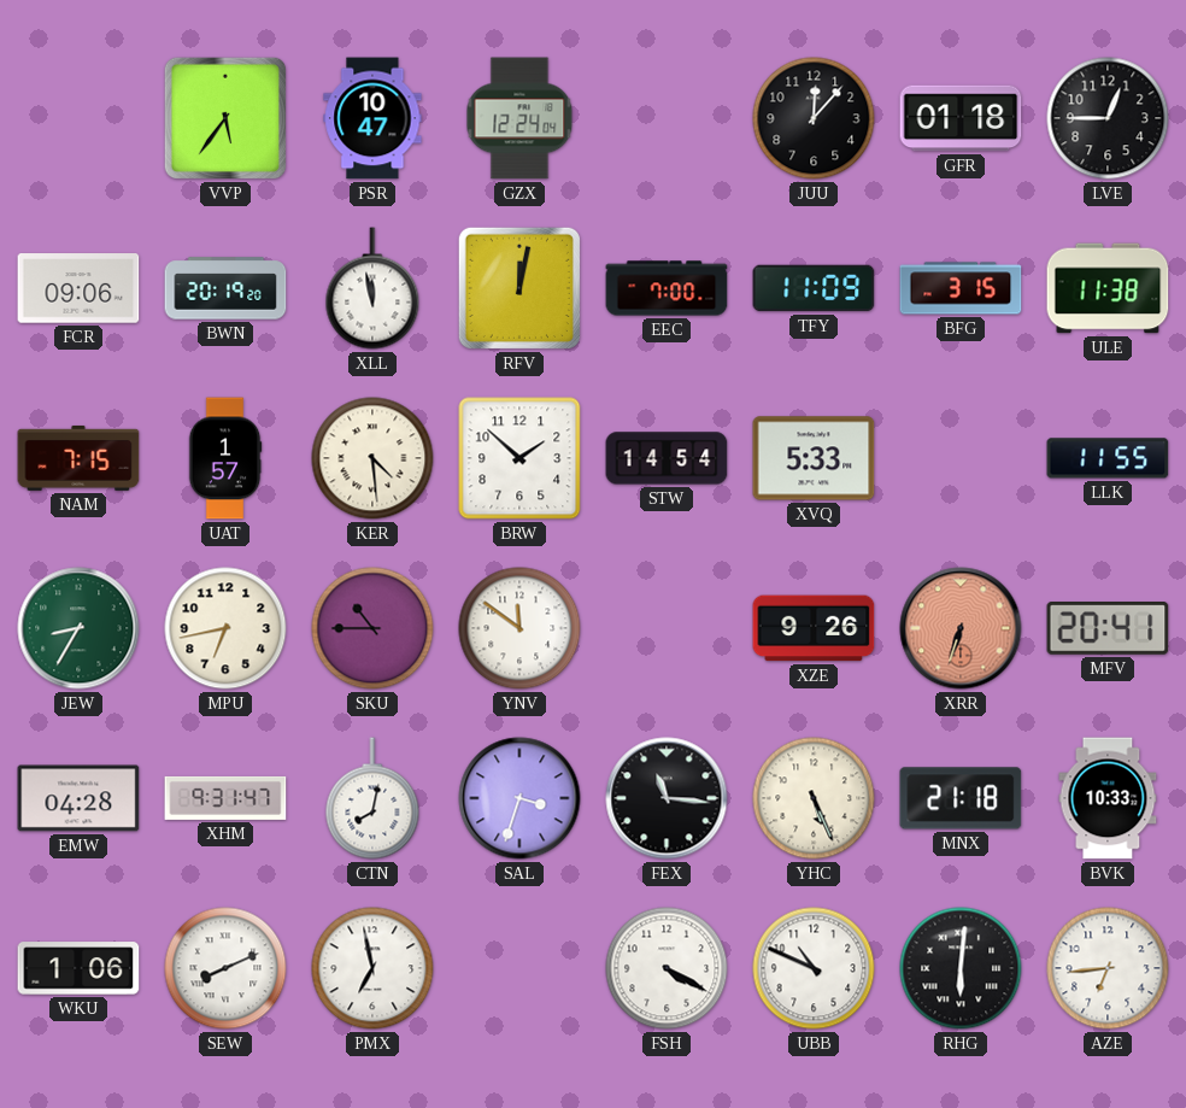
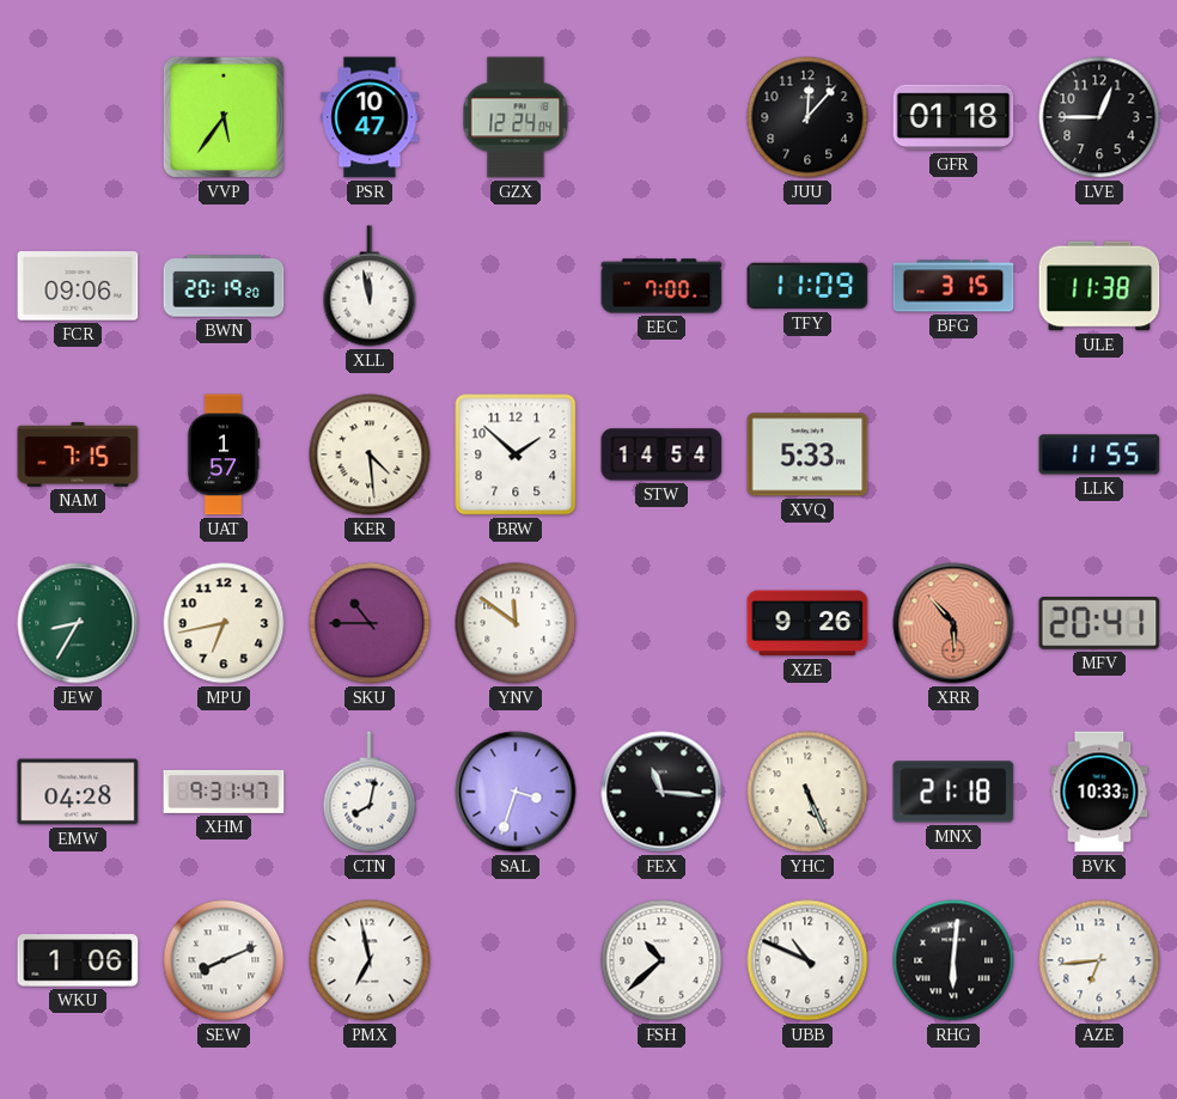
RFV: 12:02 -> none (519, 288)
XRR: 6:33 -> 5:53 (953, 623)
FSH: 4:20 -> 10:38 (661, 960)
